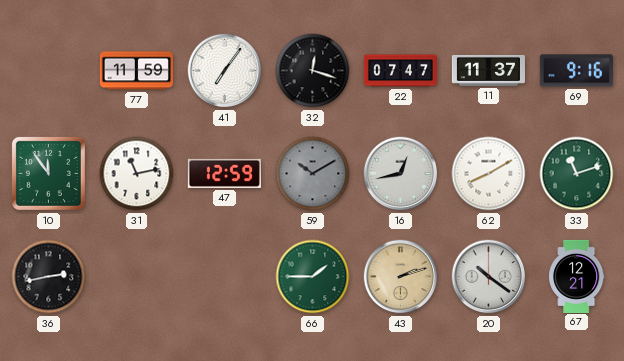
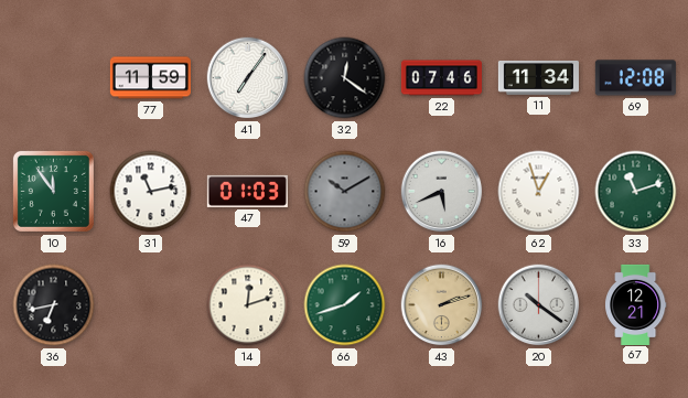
32: 12:18 -> 12:21 (345, 78)
22: 07:47 -> 07:46 (441, 78)
11: 11:37 -> 11:34 (538, 78)
69: 9:16 -> 12:08 (635, 78)
47: 12:59 -> 01:03 (247, 191)
16: 12:43 -> 5:41 (442, 192)
62: 8:10 -> 12:57 (539, 192)
36: 2:43 -> 6:43 (54, 305)
14: none -> 12:12 (248, 305)
66: 1:45 -> 1:42 (345, 305)
